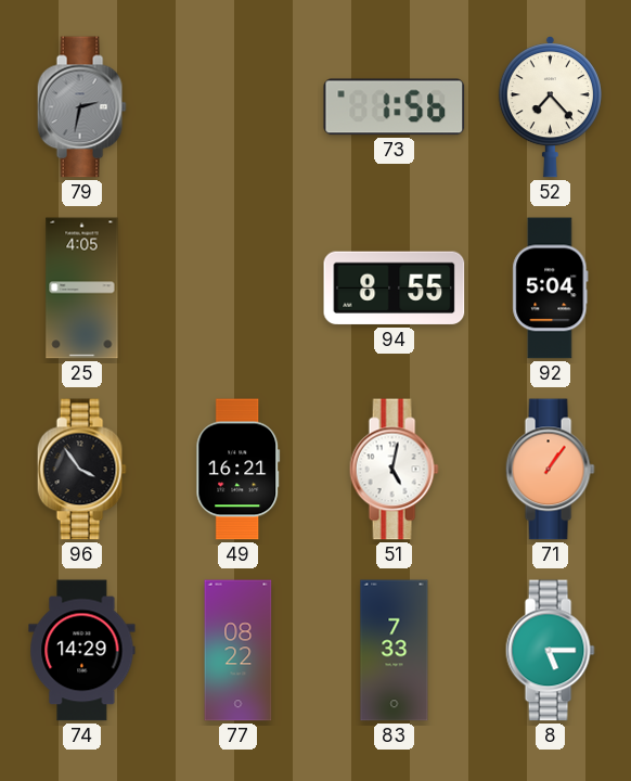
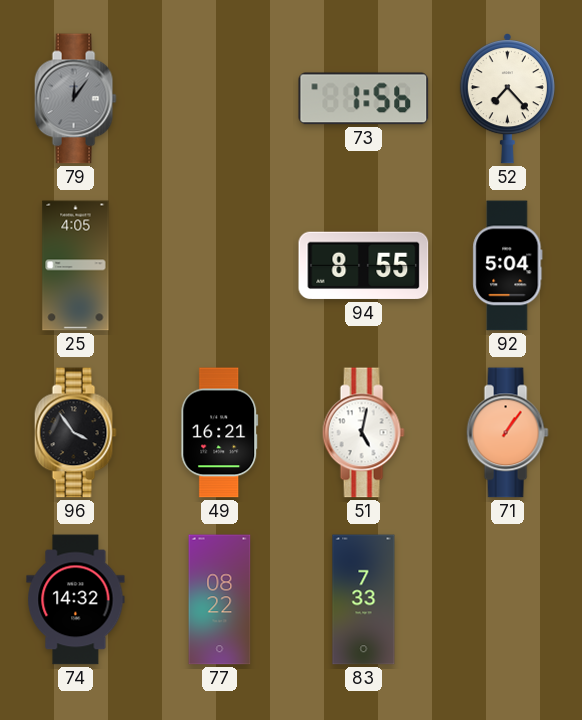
79: 2:32 -> 12:06 (75, 99)
74: 14:29 -> 14:32 (76, 600)
8: 5:15 -> none (550, 651)
